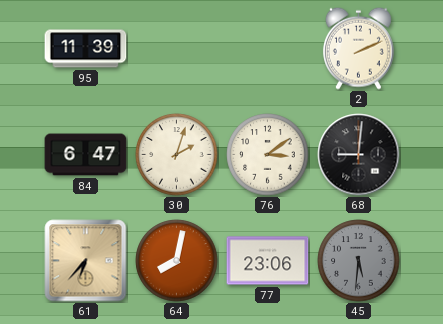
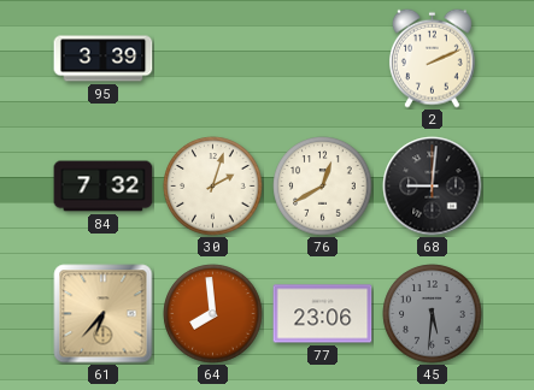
95: 11:39 -> 3:39 (104, 59)
84: 6:47 -> 7:32 (104, 187)
76: 3:09 -> 12:40 (323, 187)
64: 8:02 -> 7:59 (213, 314)
